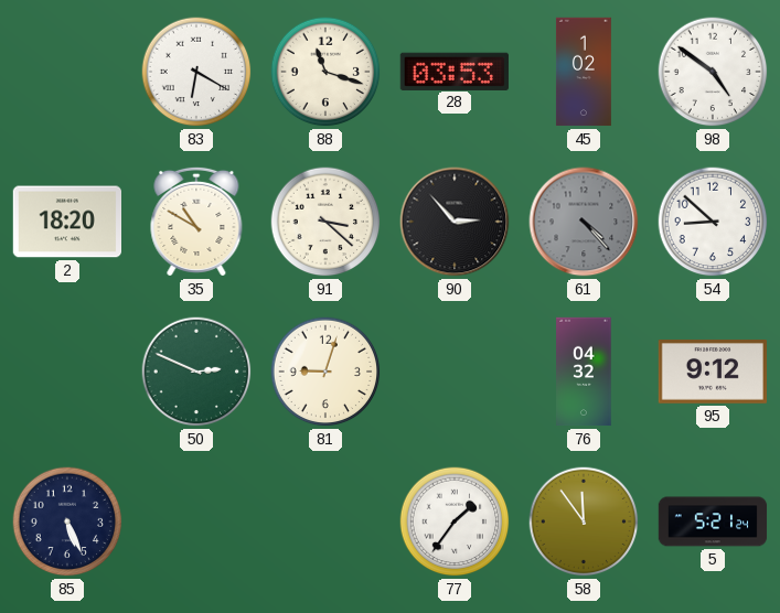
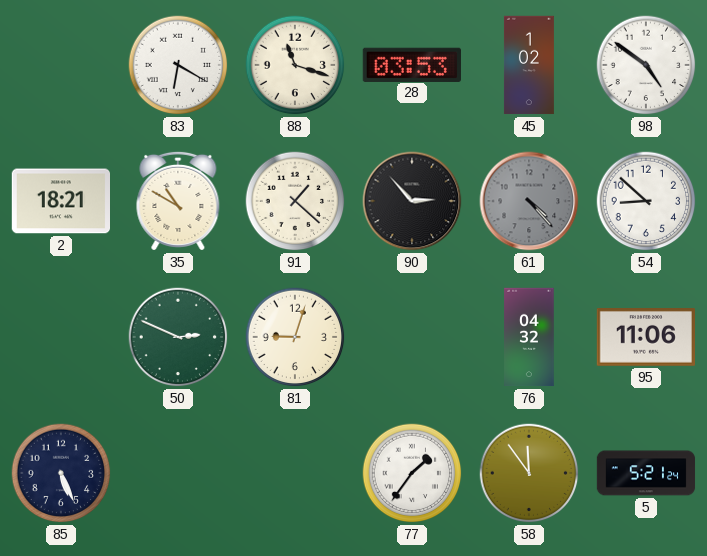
2: 18:20 -> 18:21 (60, 201)
91: 3:22 -> 1:22 (295, 201)
95: 9:12 -> 11:06 (645, 338)
